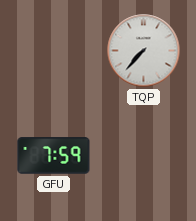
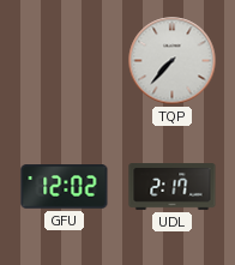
GFU: 7:59 -> 12:02 (65, 187)
UDL: none -> 2:17 (173, 187)
